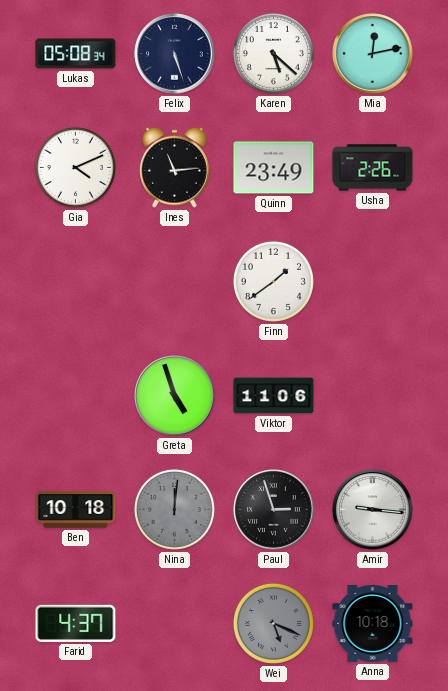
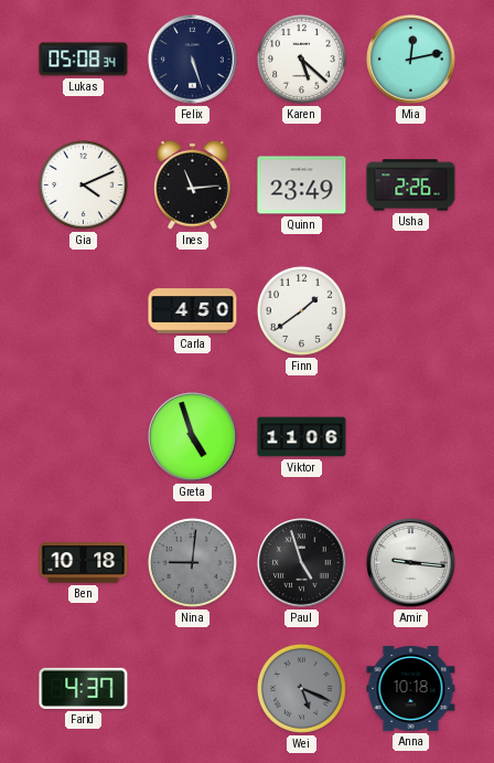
Carla: none -> 4:50 (193, 311)
Nina: 12:01 -> 9:01 (192, 562)
Paul: 2:57 -> 4:57 (302, 563)
